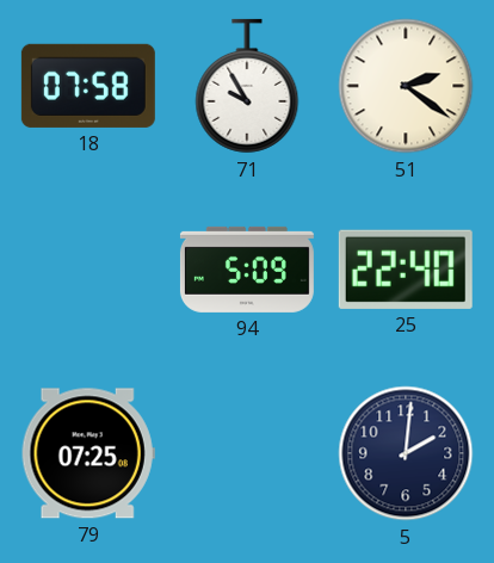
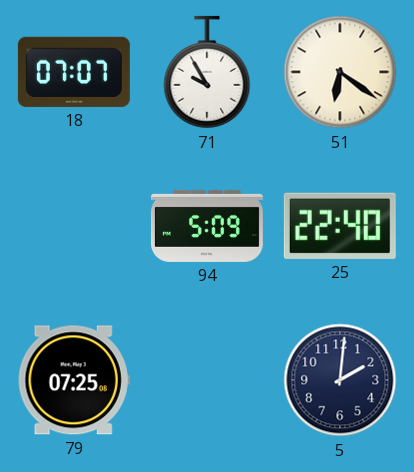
18: 07:58 -> 07:07 (74, 72)
51: 2:21 -> 6:21 (340, 72)
